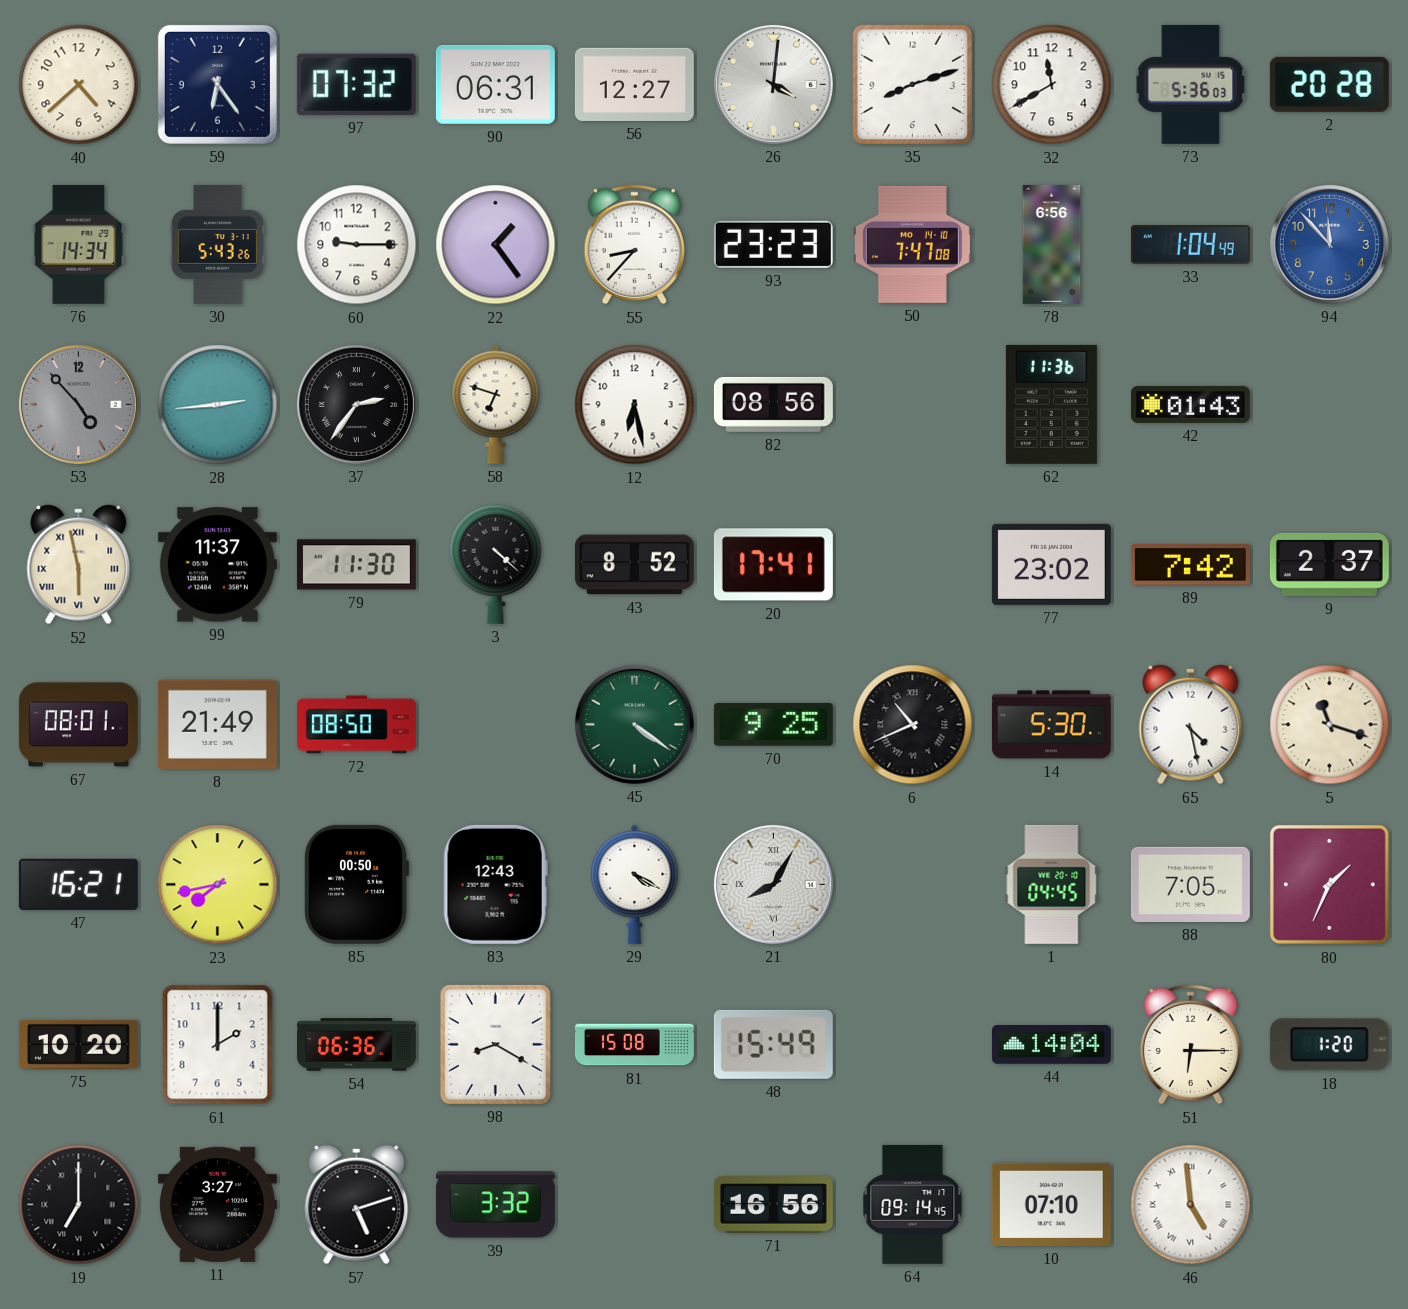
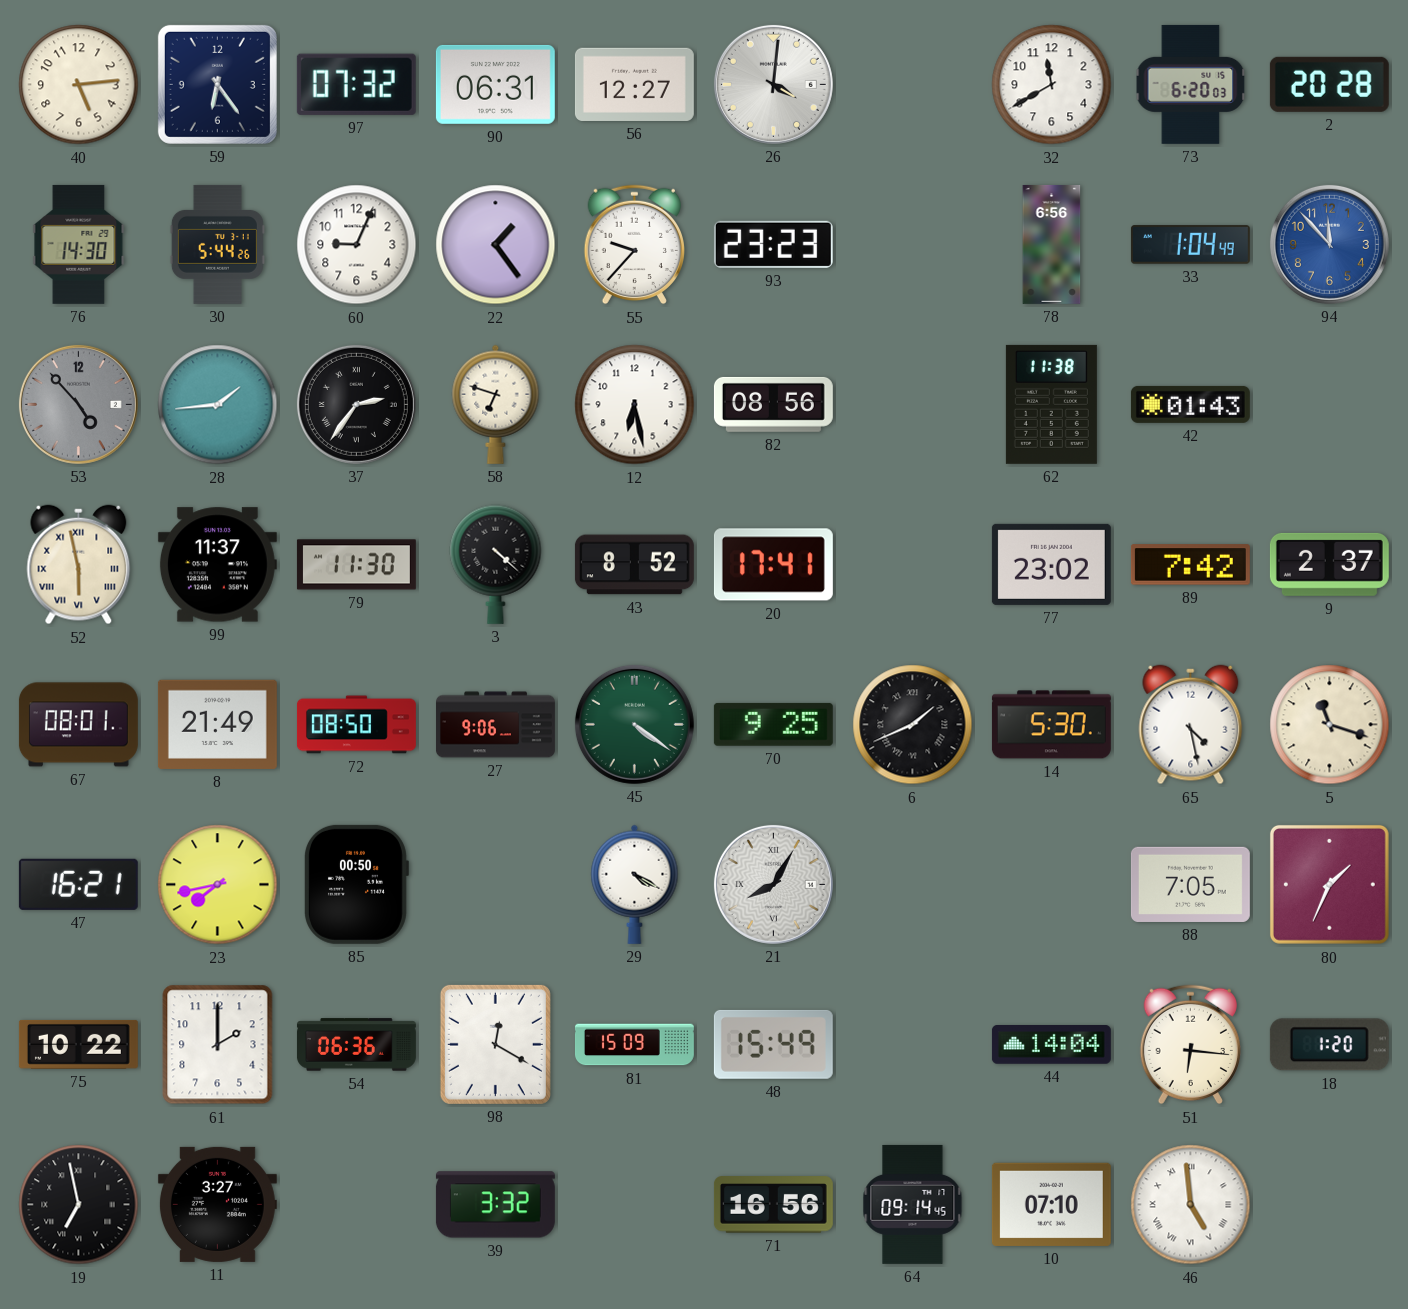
40: 4:38 -> 5:14 (79, 85)
35: 8:12 -> none (912, 84)
73: 5:36 -> 6:20 (1191, 84)
76: 14:34 -> 14:30 (79, 244)
30: 5:43 -> 5:44 (217, 244)
60: 9:15 -> 9:04 (357, 245)
55: 8:37 -> 9:37 (634, 245)
50: 7:47 -> none (912, 244)
28: 2:44 -> 1:44 (218, 405)
62: 11:36 -> 11:38 (1051, 404)
27: none -> 9:06 (496, 725)
6: 10:41 -> 1:41 (913, 725)
83: 12:43 -> none (495, 884)
1: 04:45 -> none (1052, 884)
75: 10:20 -> 10:22 (78, 1044)
98: 8:20 -> 12:20 (495, 1044)
81: 15:08 -> 15:09 (634, 1045)
51: 6:15 -> 6:16 (1190, 1045)
19: 7:00 -> 6:58 (79, 1205)
57: 5:12 -> none (357, 1205)
